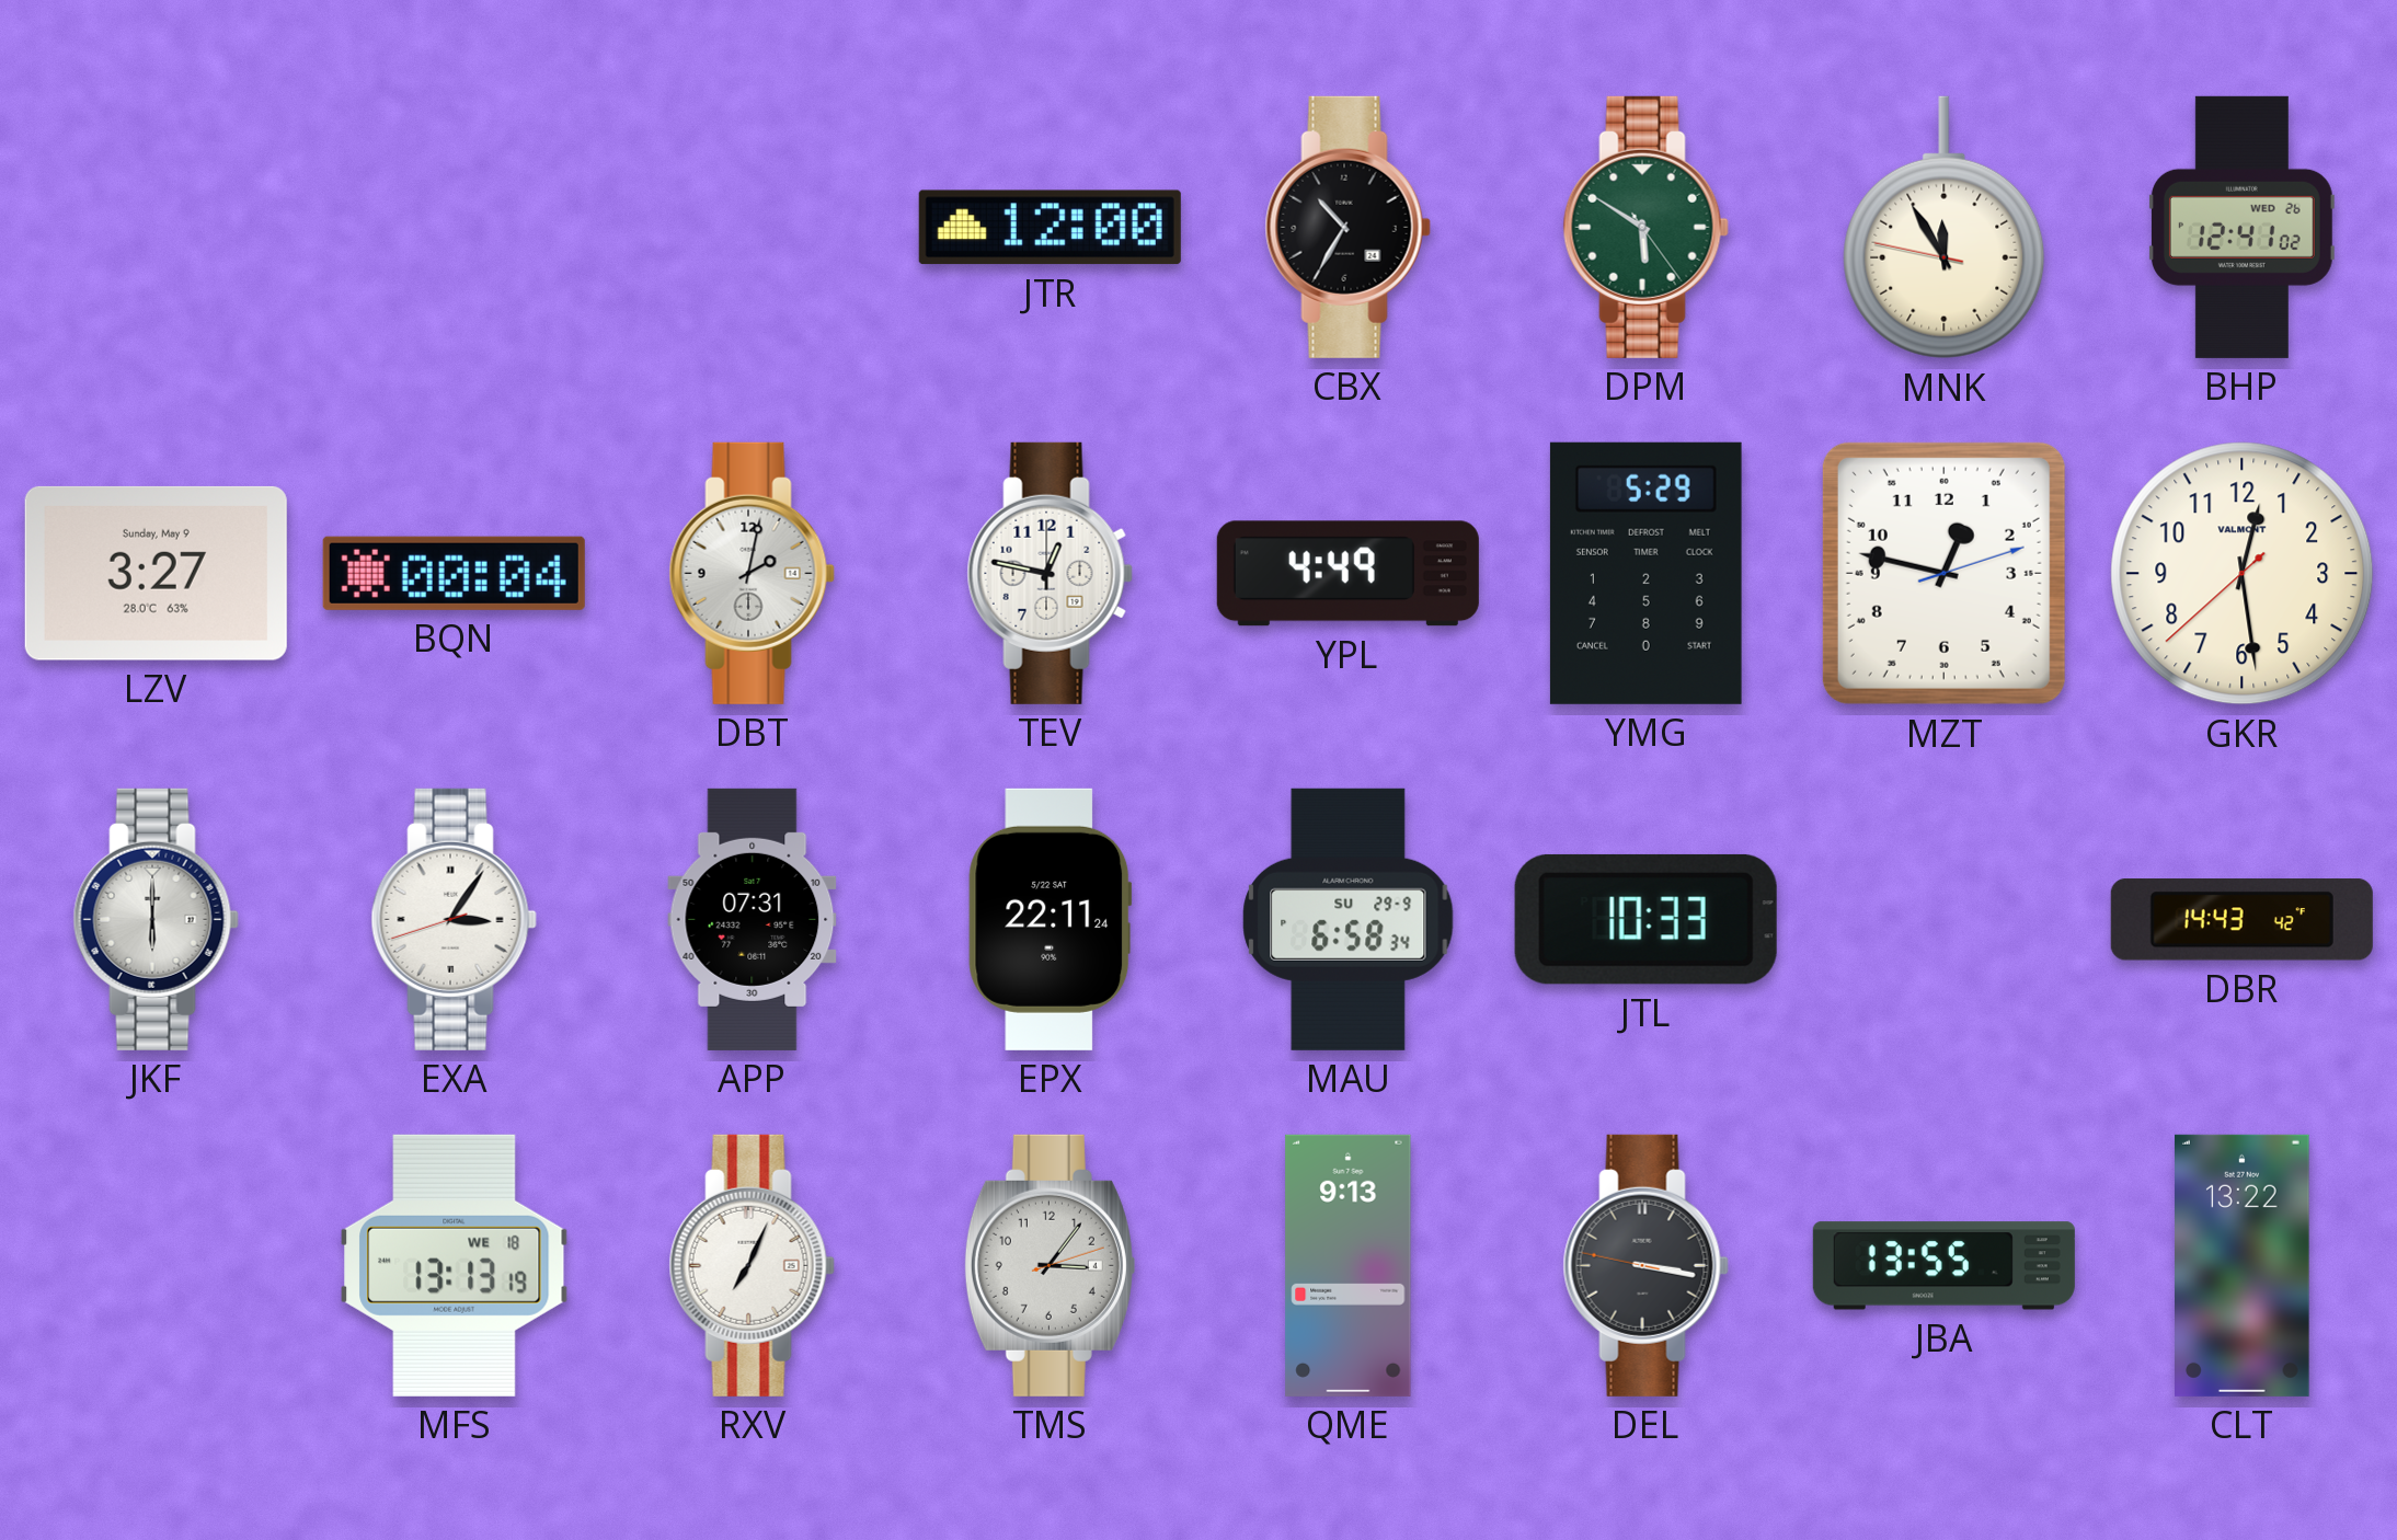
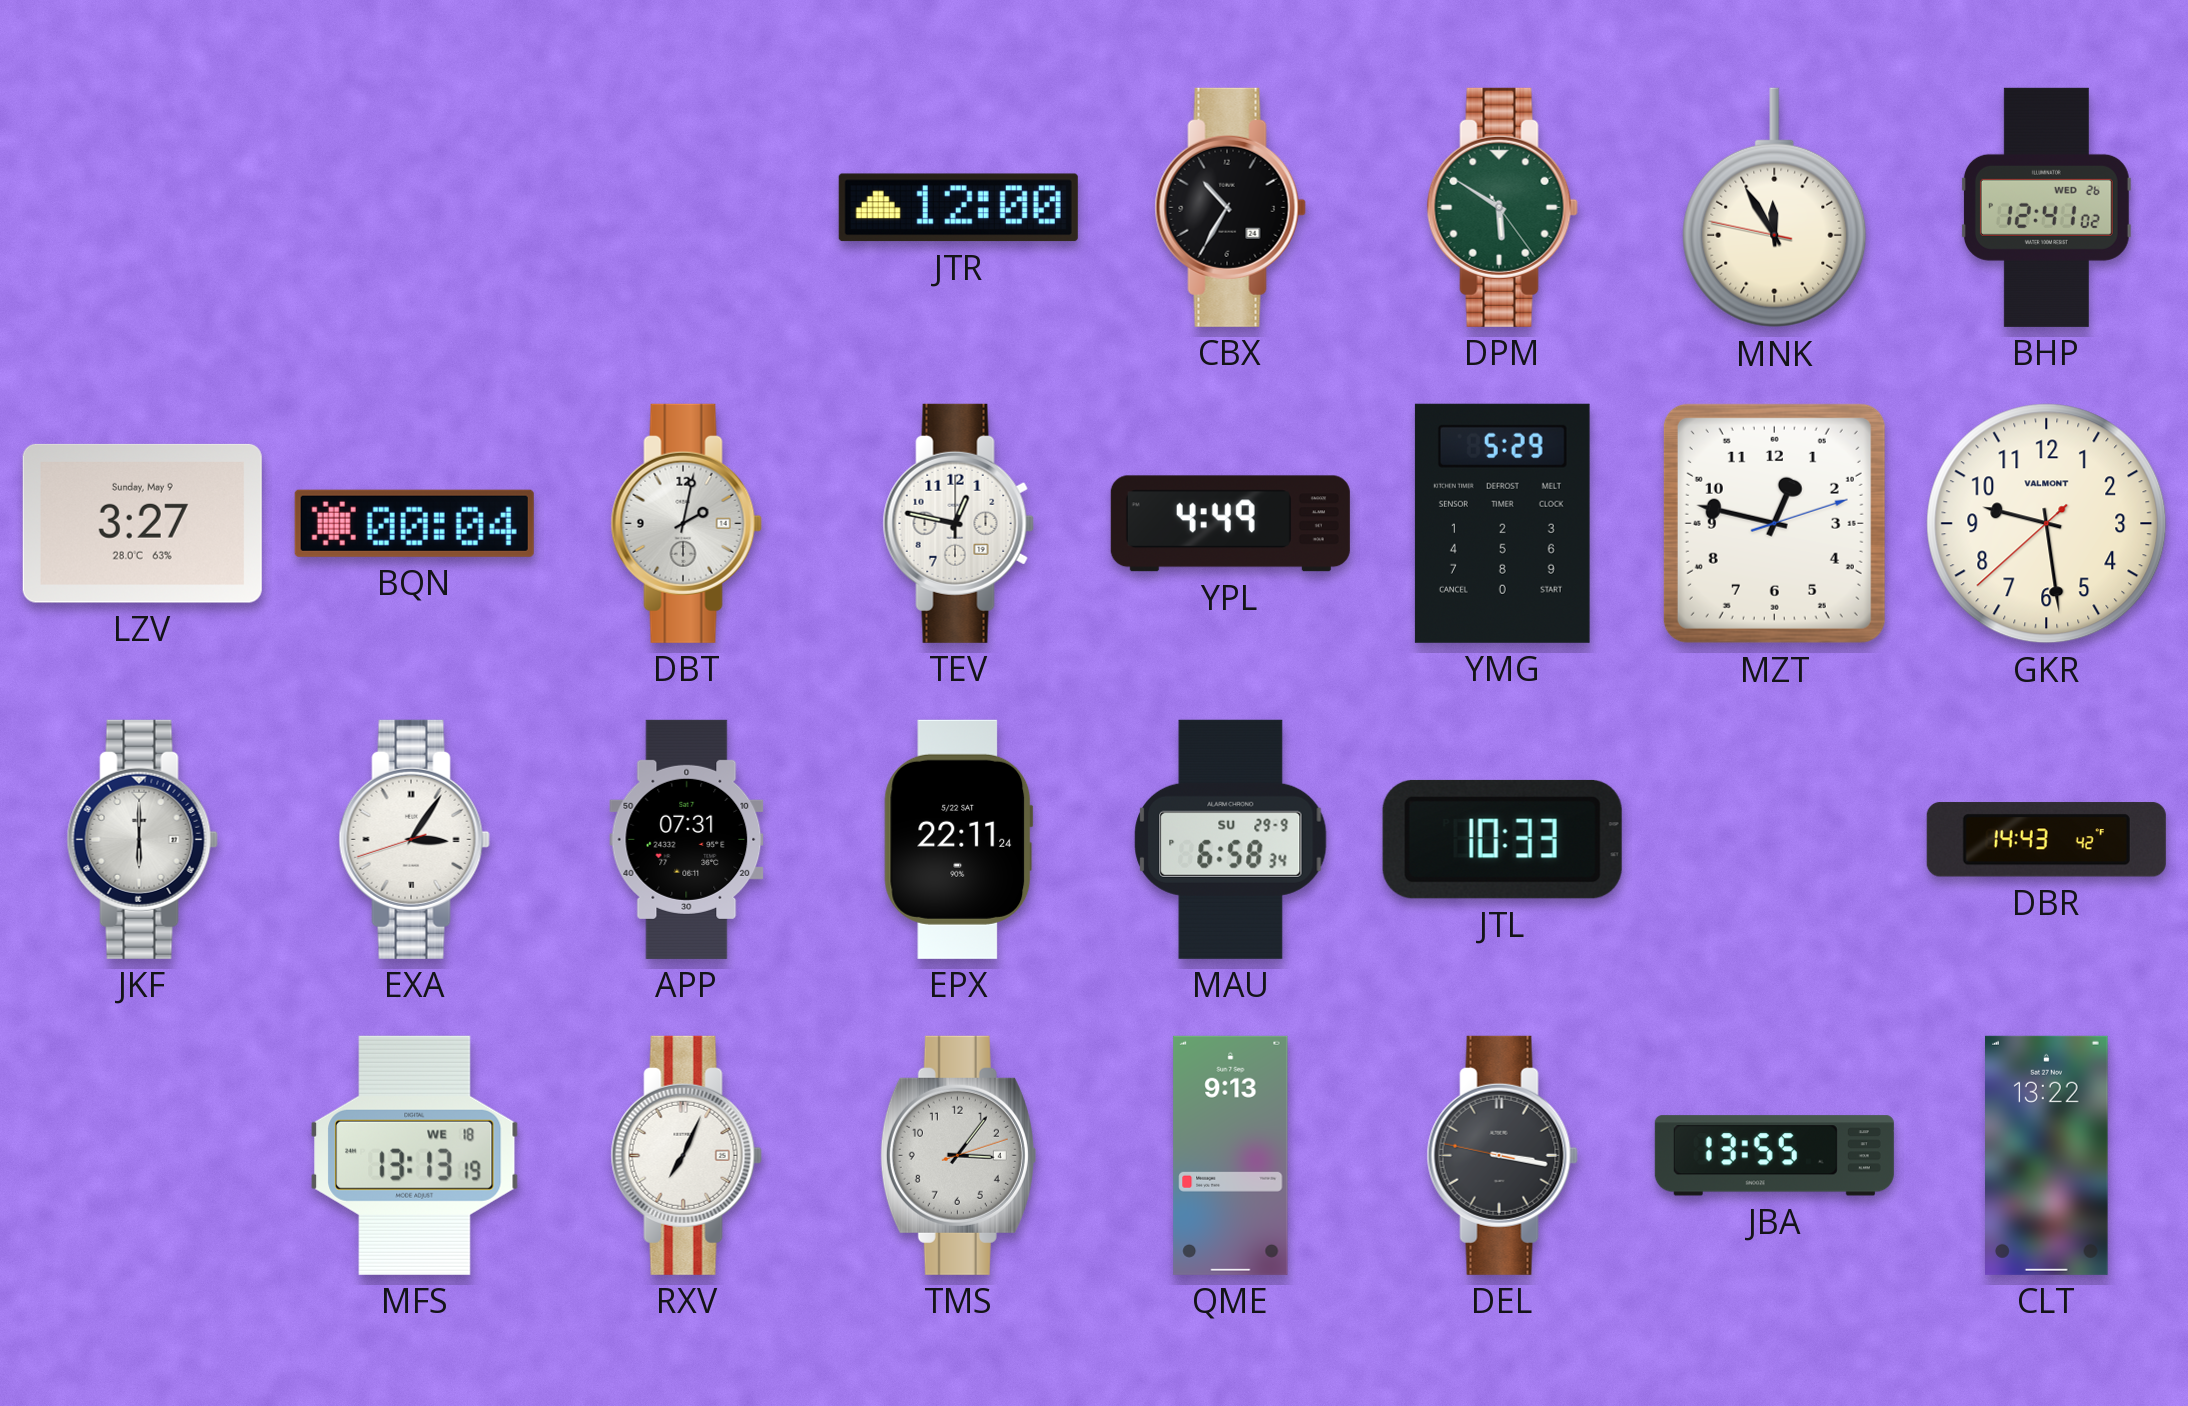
GKR: 12:28 -> 9:28 (2047, 524)
